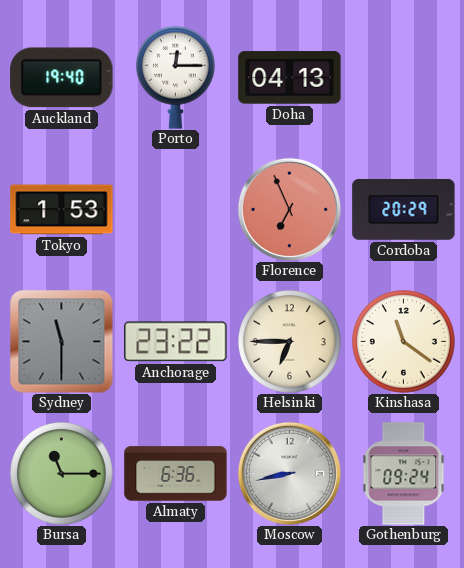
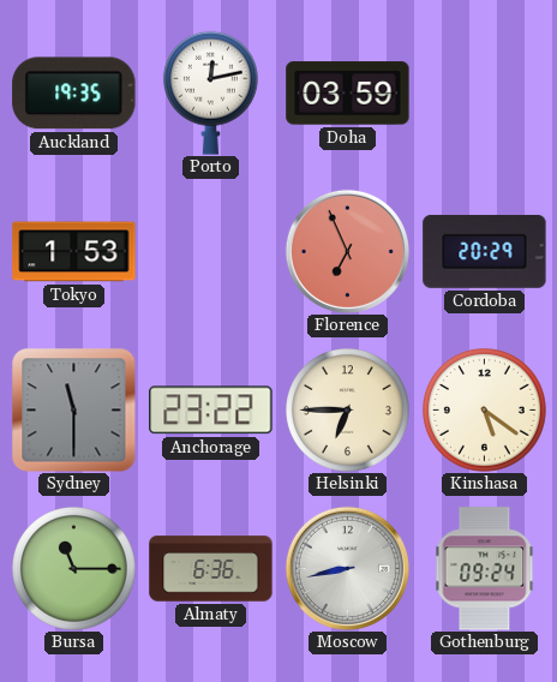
Auckland: 19:40 -> 19:35 (74, 94)
Porto: 12:15 -> 12:13 (210, 92)
Doha: 04:13 -> 03:59 (348, 94)
Kinshasa: 11:21 -> 5:21 (485, 411)
